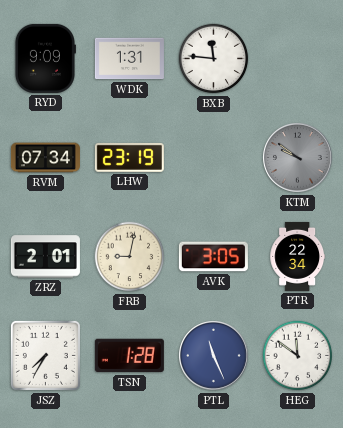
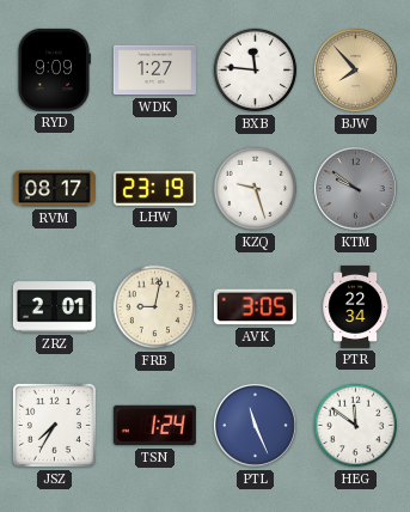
WDK: 1:31 -> 1:27 (154, 71)
BJW: none -> 7:53 (356, 71)
RVM: 07:34 -> 08:17 (54, 189)
KZQ: none -> 9:27 (256, 189)
TSN: 1:28 -> 1:24 (154, 426)
